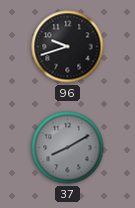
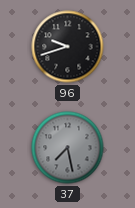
37: 8:10 -> 7:28 (68, 148)
